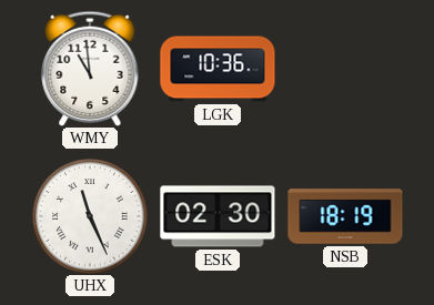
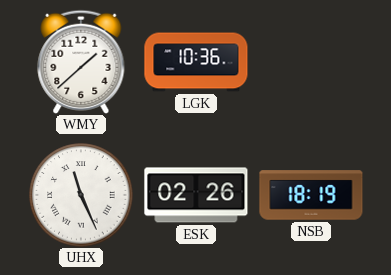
WMY: 10:59 -> 1:38 (81, 62)
ESK: 02:30 -> 02:26 (196, 195)
